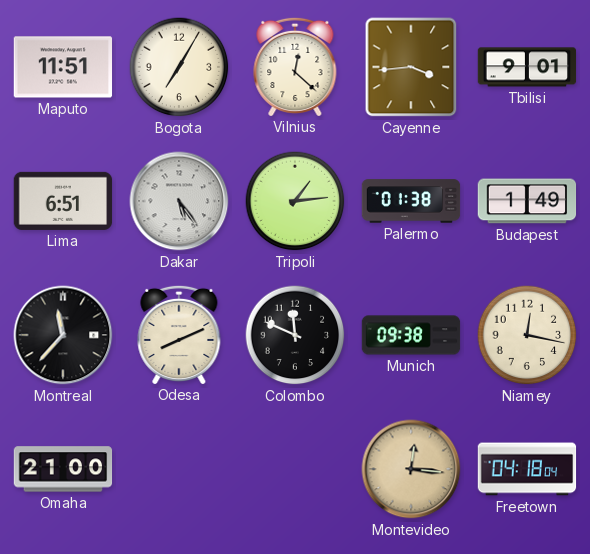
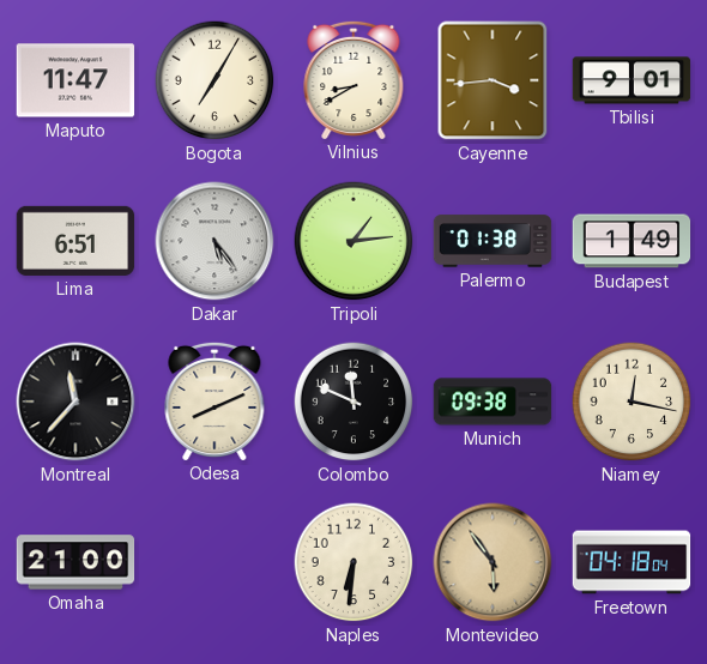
Maputo: 11:51 -> 11:47 (75, 80)
Vilnius: 12:22 -> 8:40 (353, 79)
Naples: none -> 6:31 (353, 562)
Montevideo: 12:16 -> 5:54 (493, 562)
